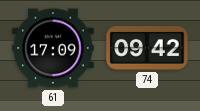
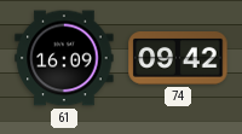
61: 17:09 -> 16:09 (64, 58)
